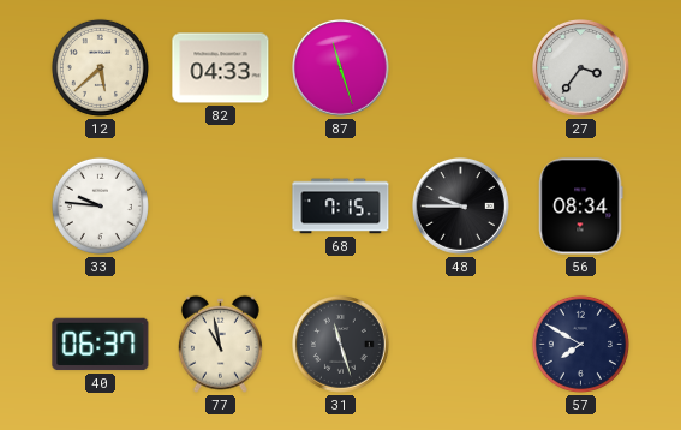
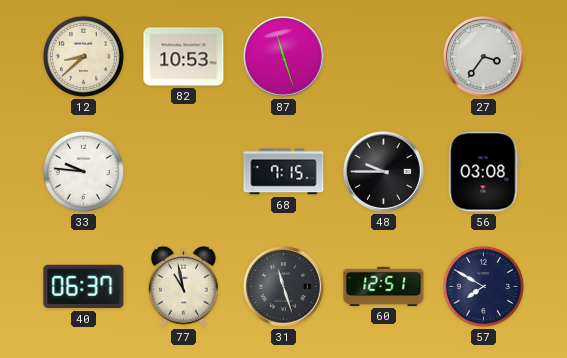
12: 5:38 -> 8:38 (83, 56)
82: 04:33 -> 10:53 (184, 57)
56: 08:34 -> 03:08 (484, 172)
60: none -> 12:51 (384, 286)
